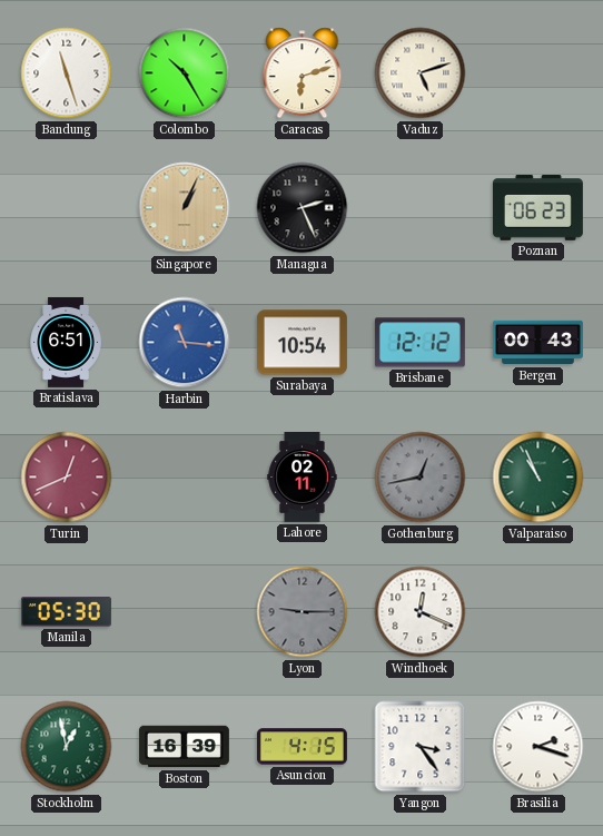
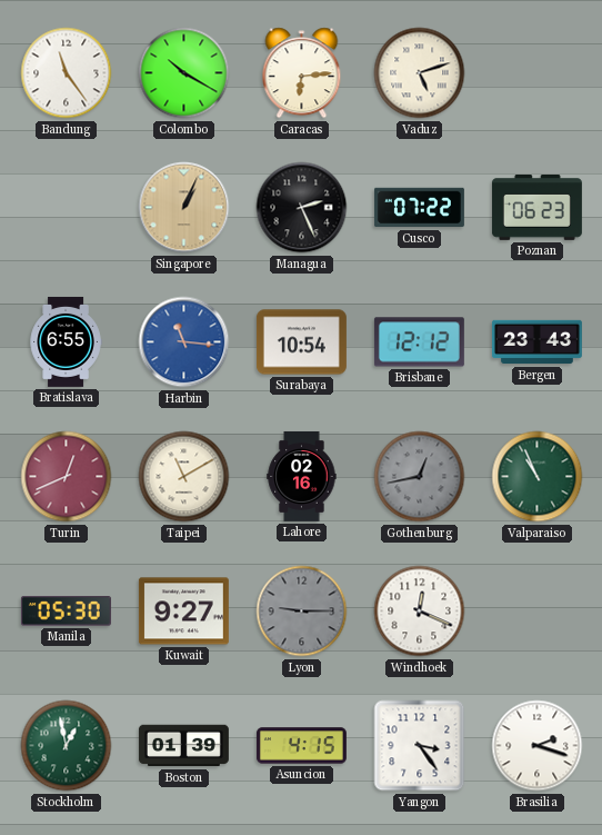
Bandung: 11:27 -> 11:24 (67, 73)
Colombo: 10:25 -> 10:20 (184, 73)
Caracas: 6:12 -> 6:14 (302, 73)
Cusco: none -> 07:22 (419, 208)
Bratislava: 6:51 -> 6:55 (66, 341)
Bergen: 00:43 -> 23:43 (536, 342)
Taipei: none -> 11:10 (184, 477)
Lahore: 02:11 -> 02:16 (302, 476)
Kuwait: none -> 9:27 (183, 612)
Boston: 16:39 -> 01:39 (183, 746)
